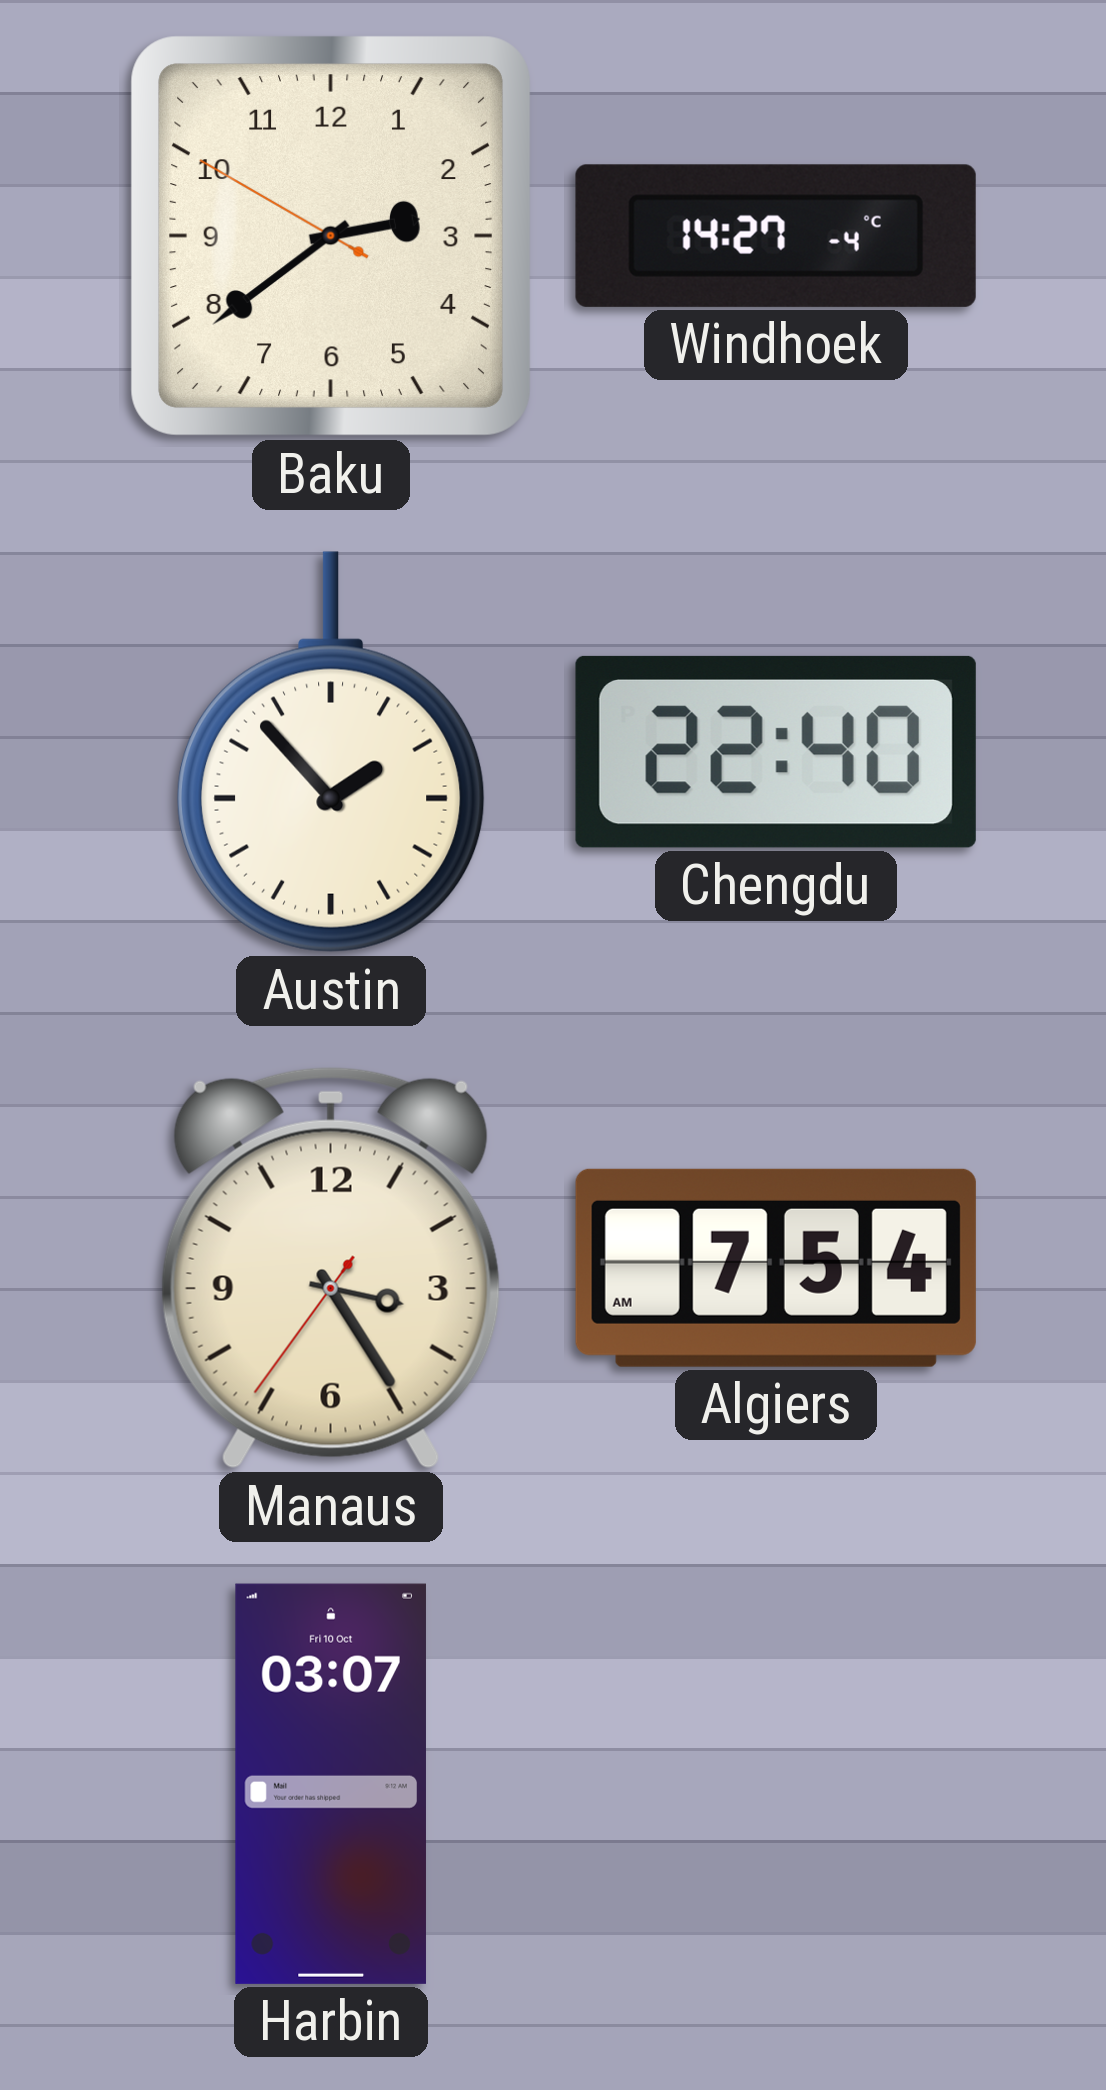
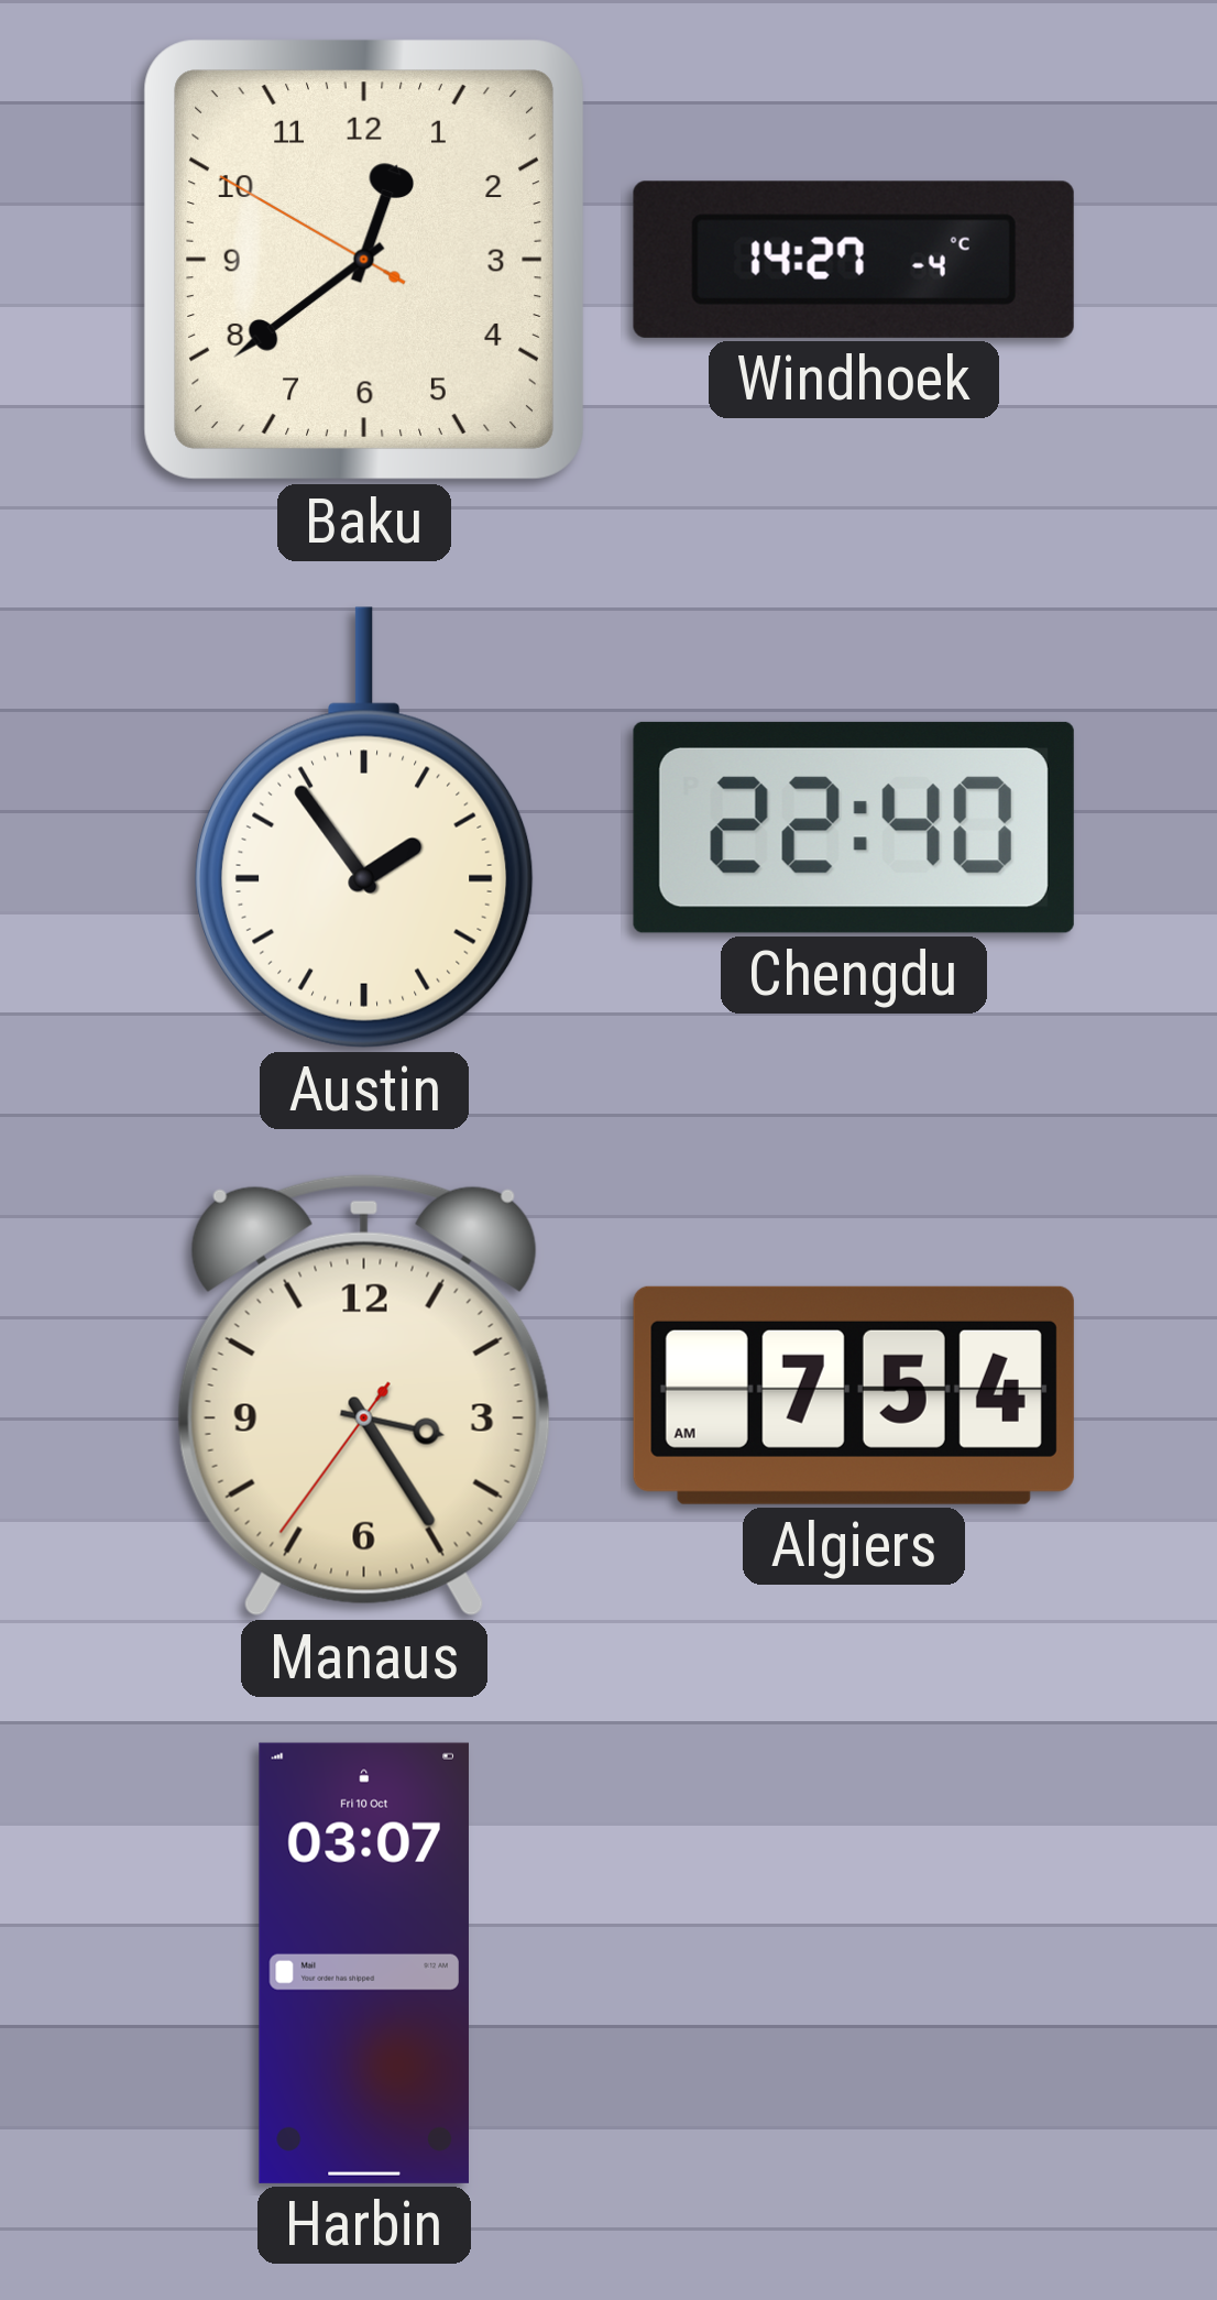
Baku: 2:38 -> 12:38 (365, 261)
Austin: 1:53 -> 1:54 (364, 828)
